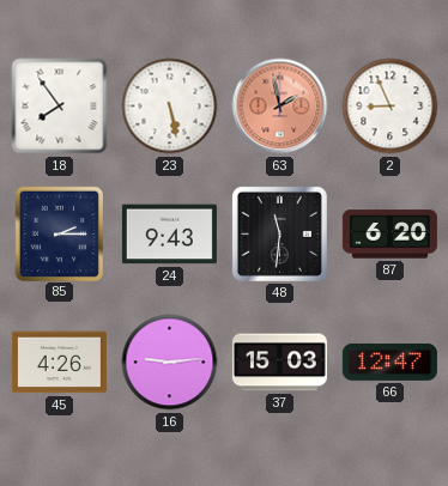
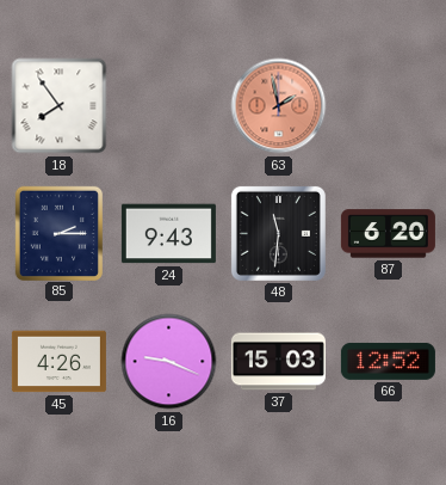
23: 5:28 -> none (170, 107)
2: 8:56 -> none (391, 107)
16: 9:14 -> 9:19 (169, 362)
66: 12:47 -> 12:52 (388, 361)
